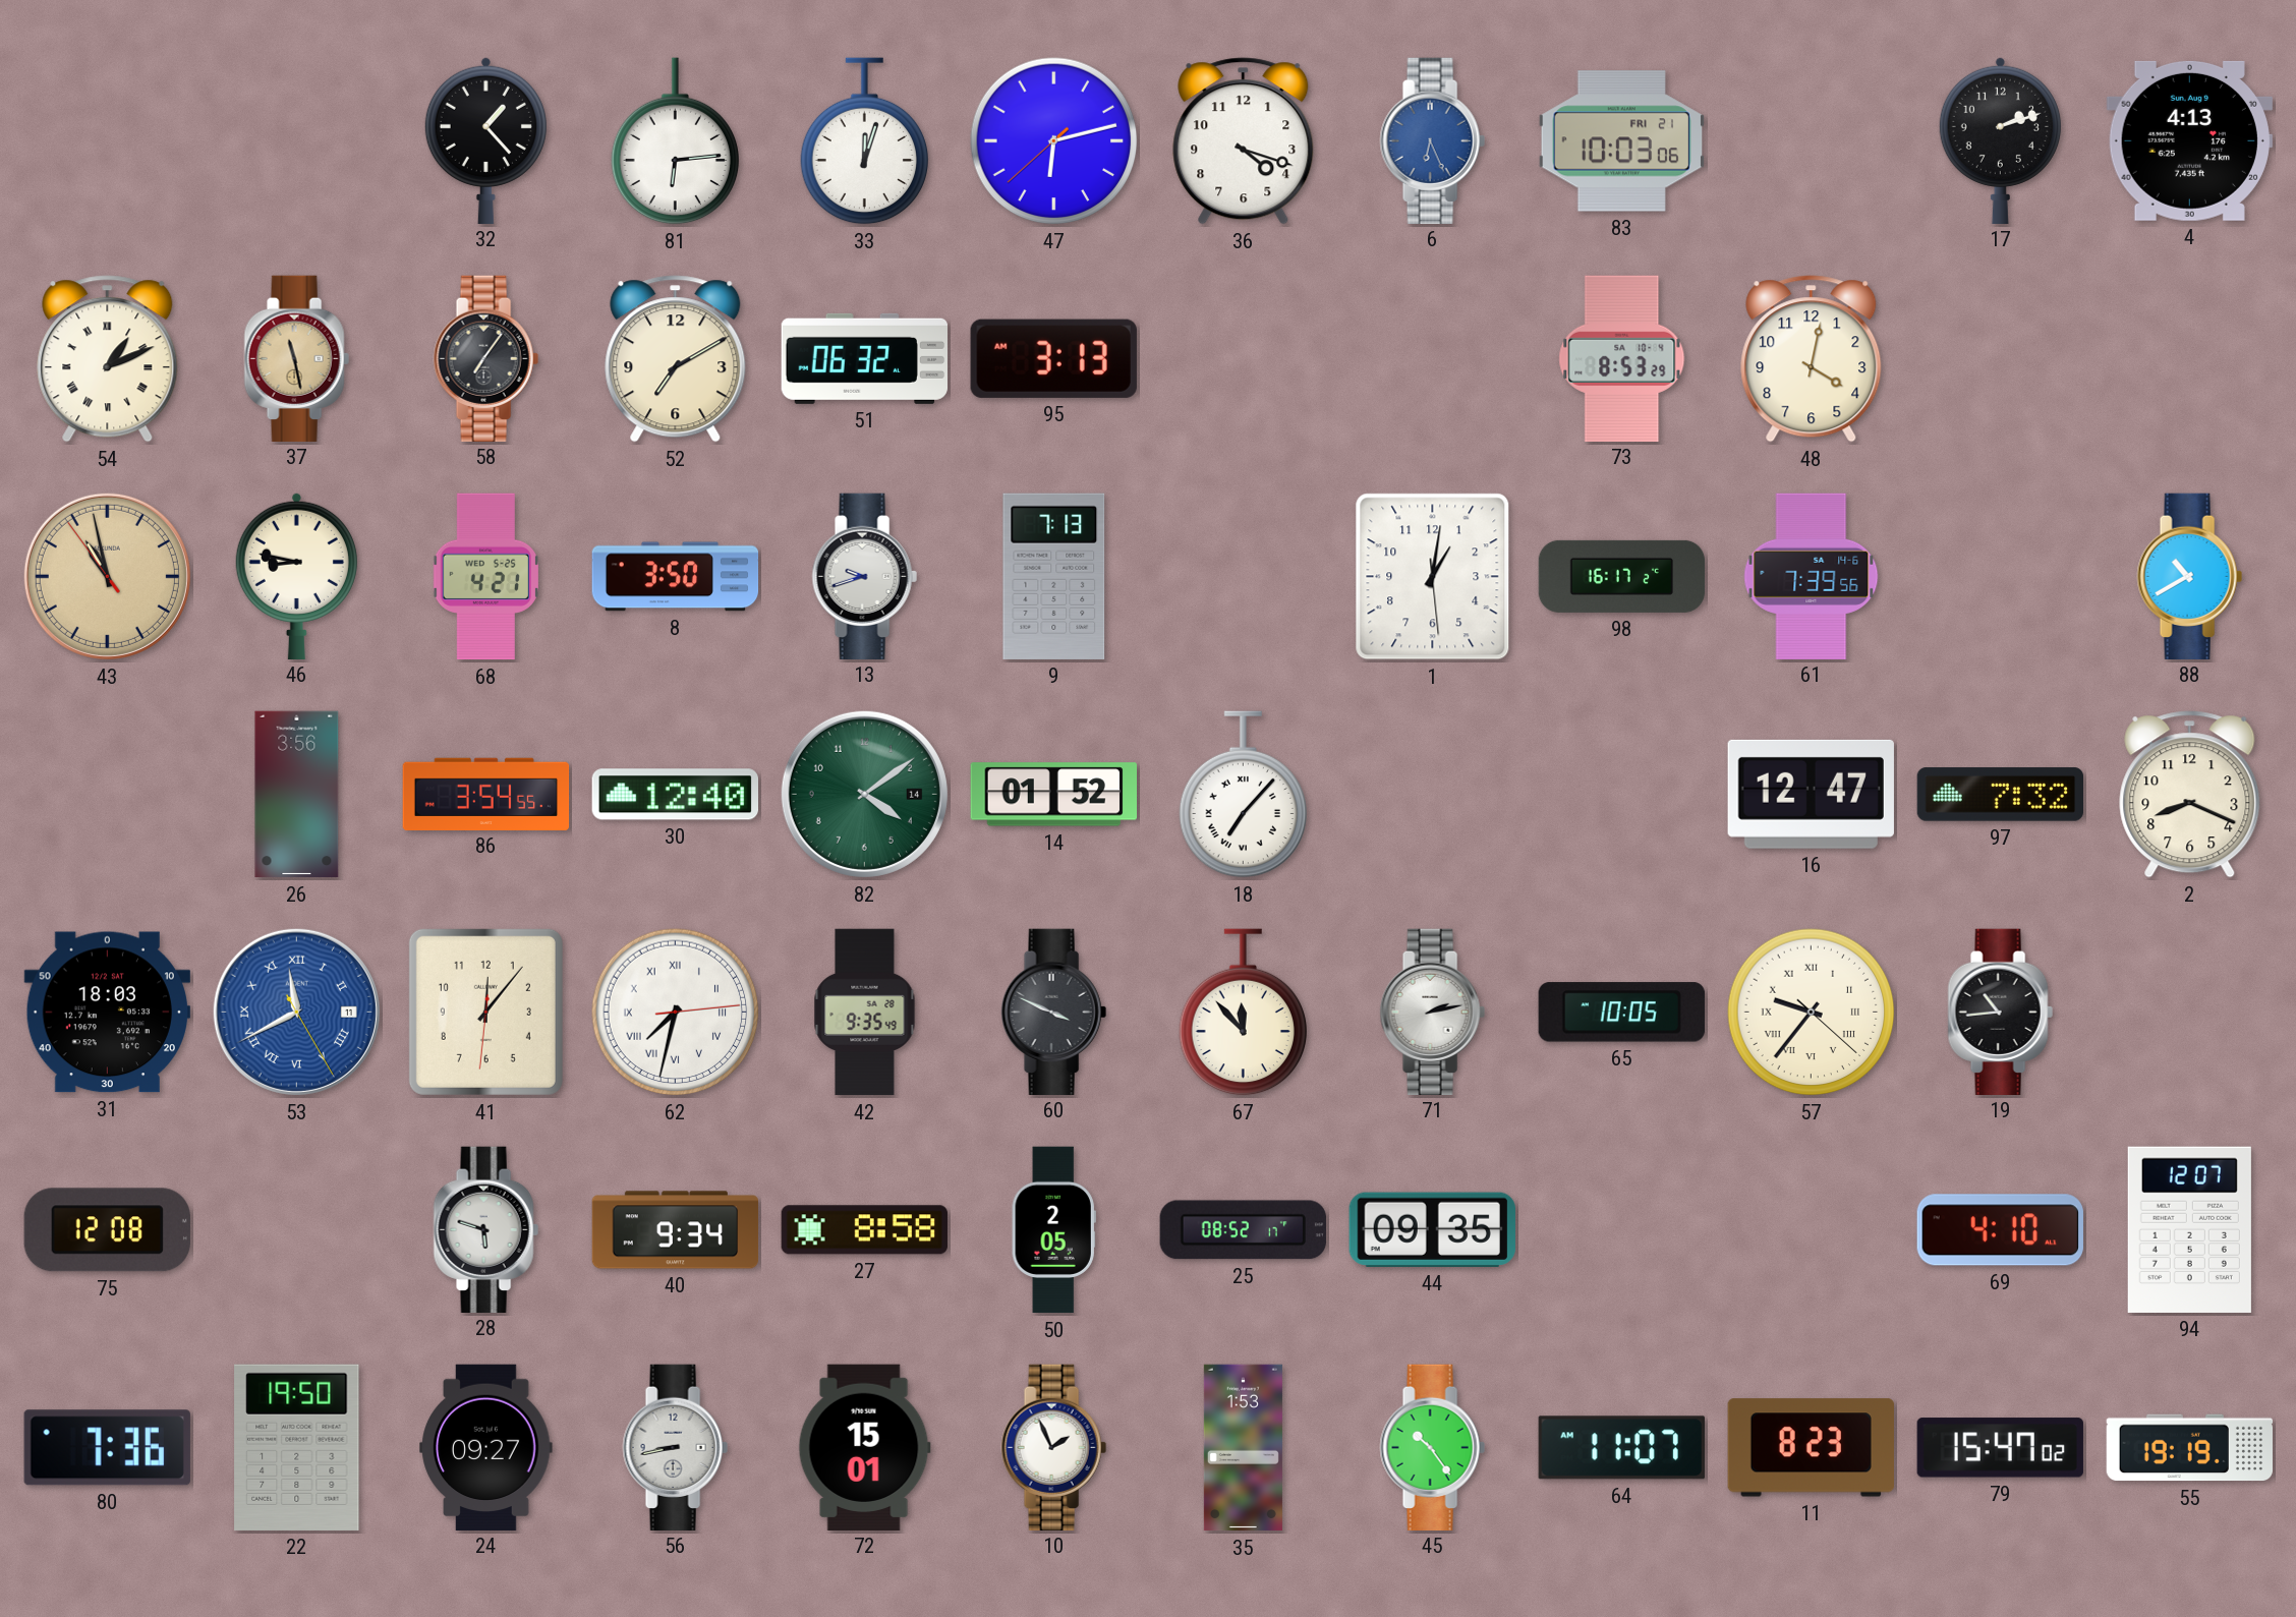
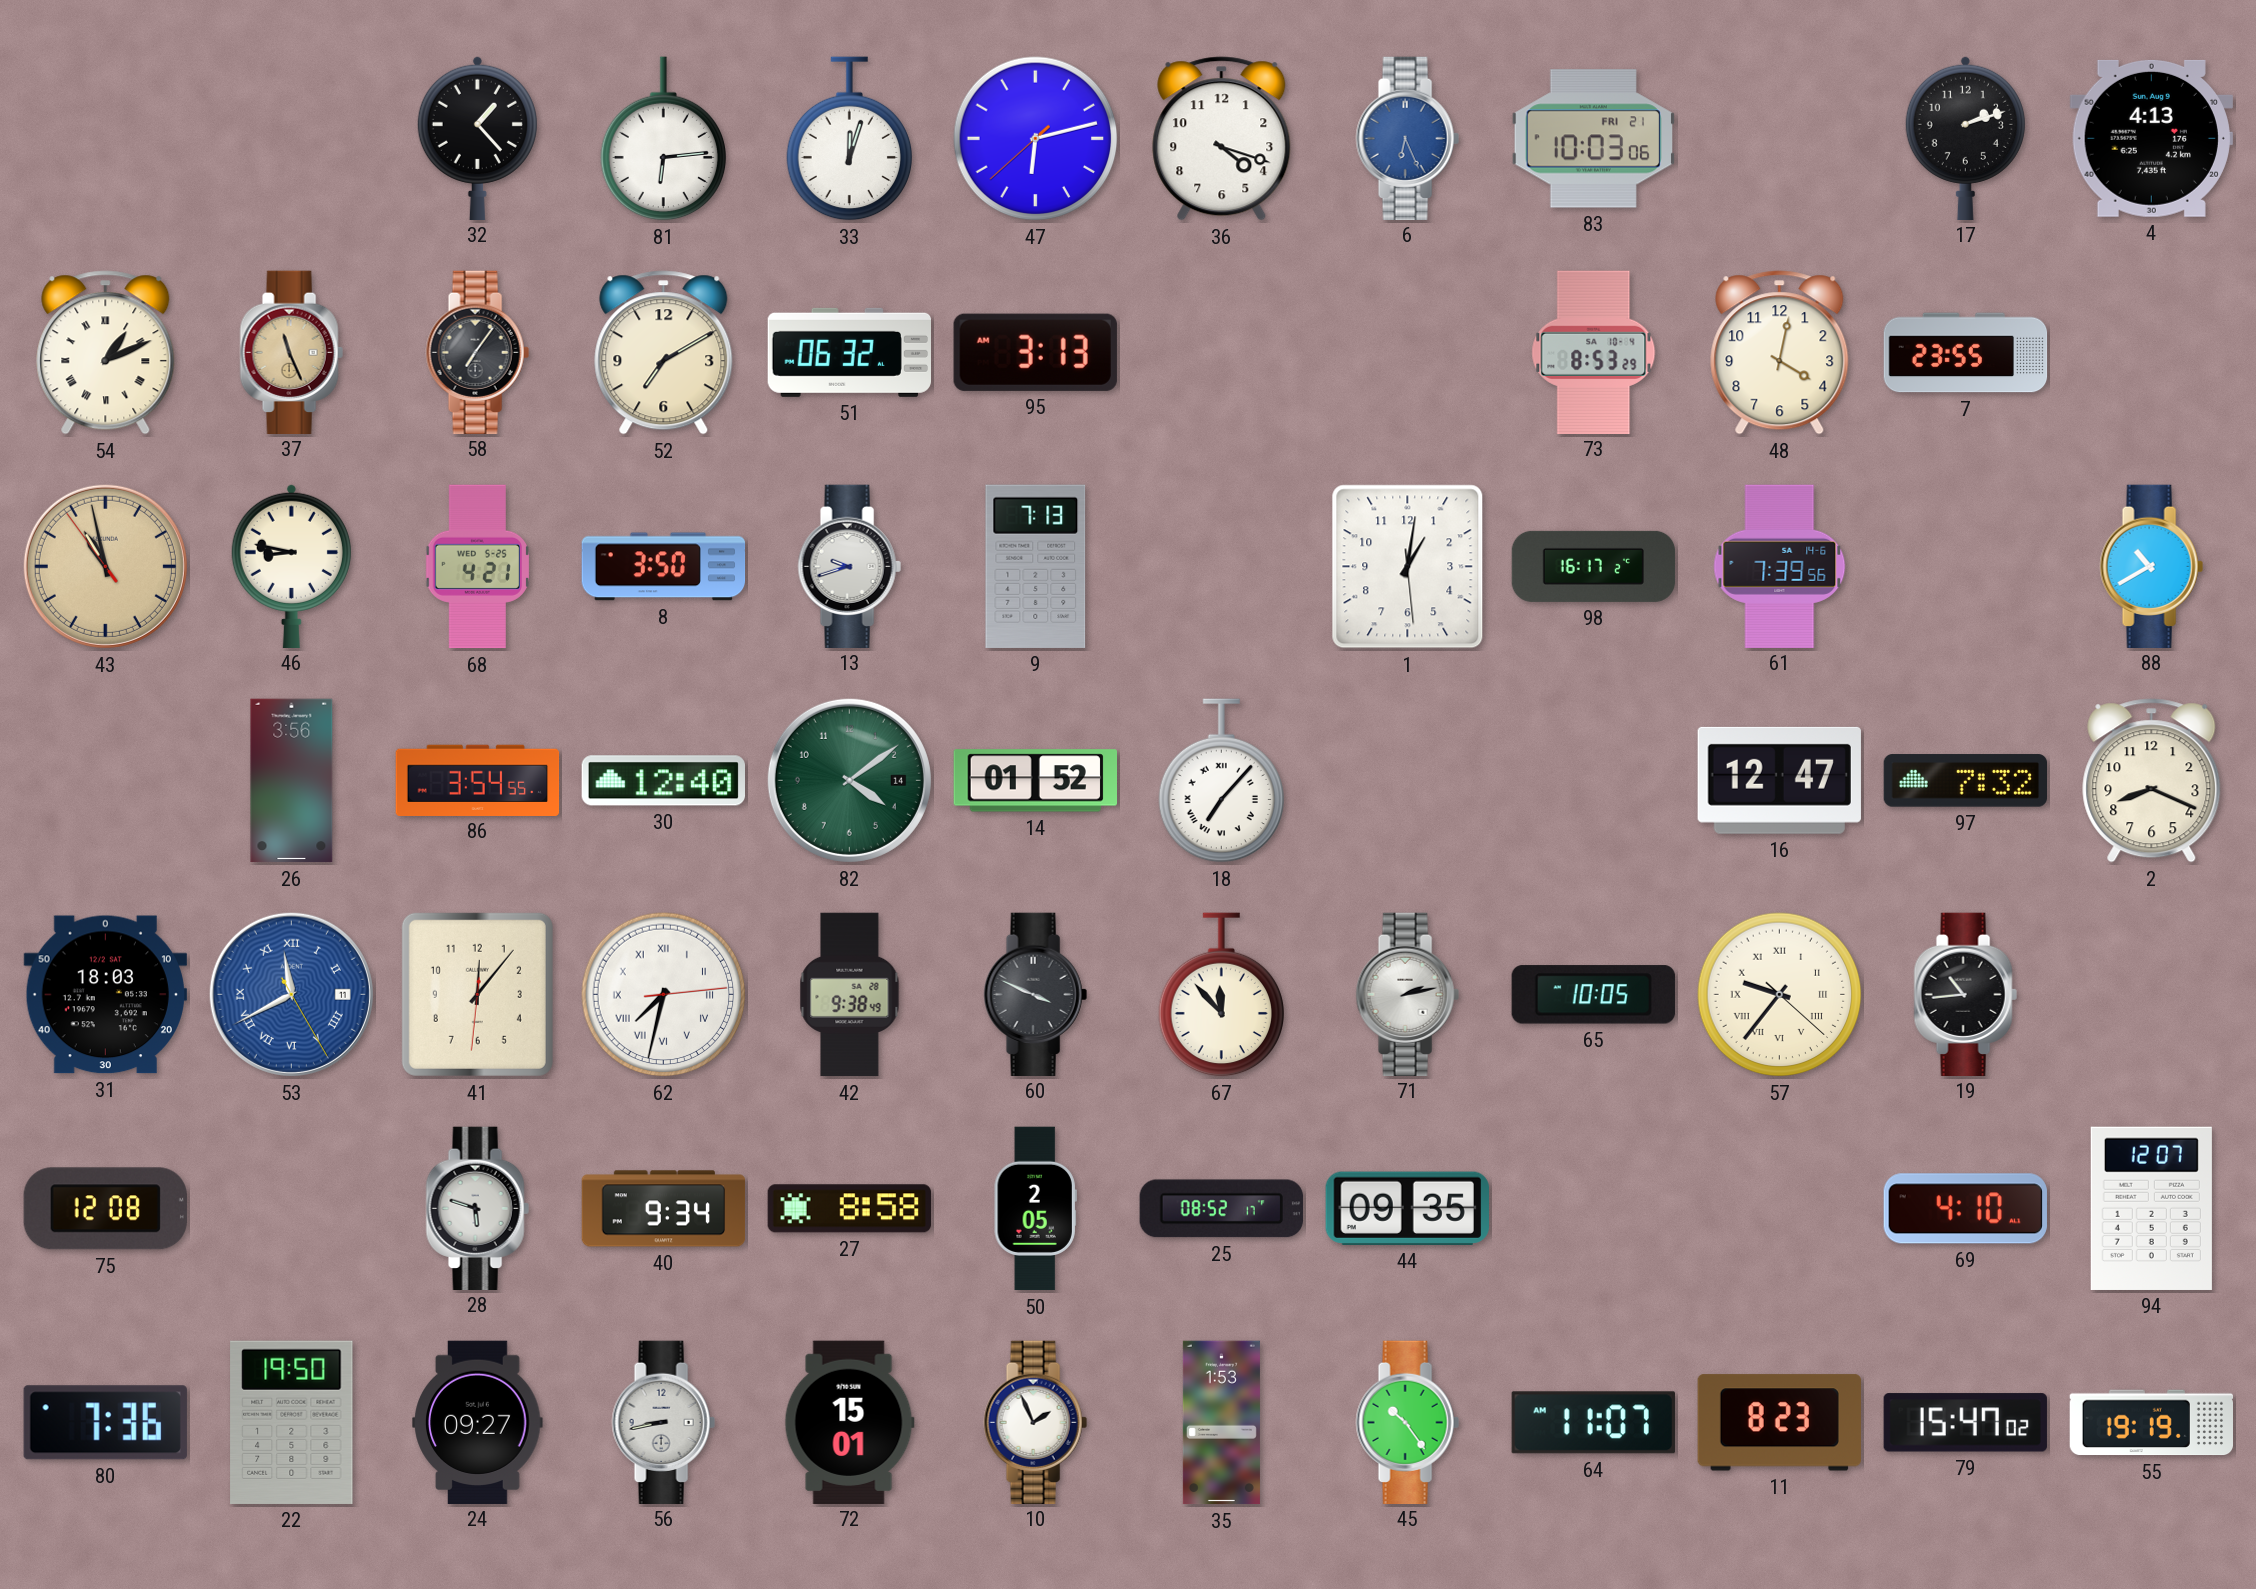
37: 11:28 -> 11:26 (291, 352)
7: none -> 23:55 (1966, 353)
42: 9:35 -> 9:38 (850, 995)
